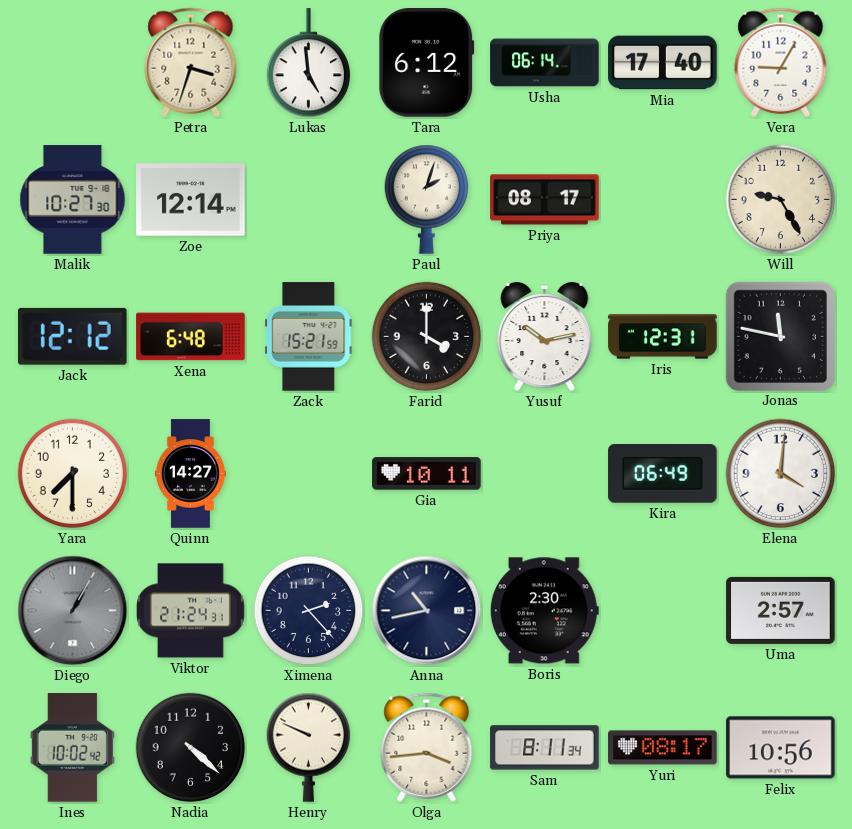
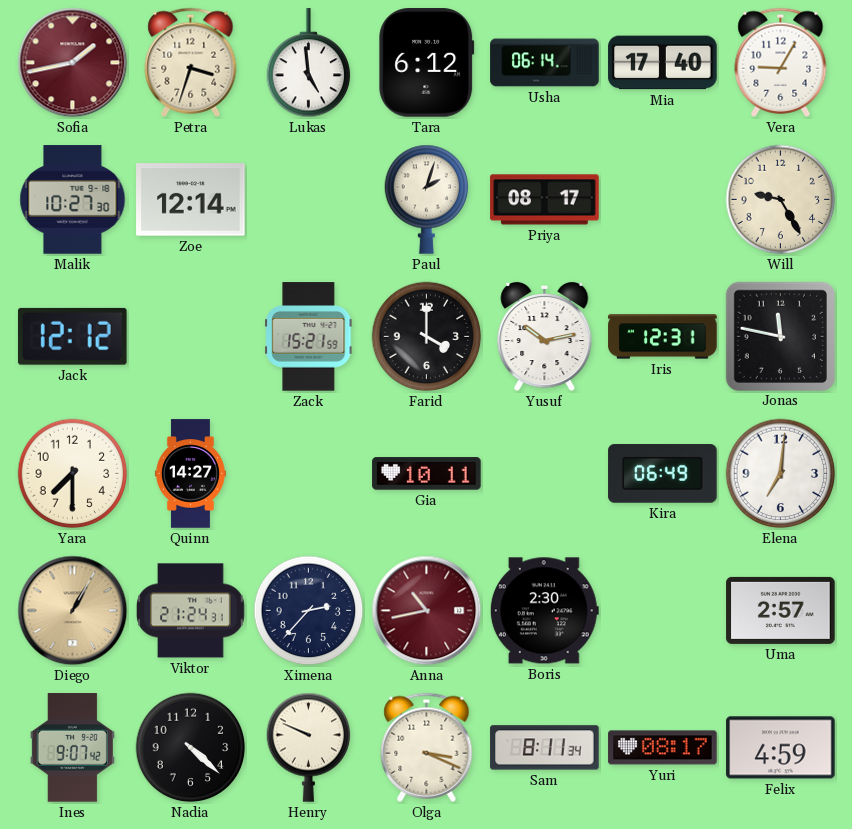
Sofia: none -> 1:43 (73, 63)
Xena: 6:48 -> none (191, 337)
Elena: 4:01 -> 7:01 (781, 474)
Diego dial: grey -> champagne (73, 611)
Ximena: 2:23 -> 2:37 (309, 611)
Anna dial: navy -> burgundy (427, 611)
Ines: 10:02 -> 9:07 (72, 748)
Olga: 3:44 -> 3:19 (427, 747)
Felix: 10:56 -> 4:59 (781, 748)
